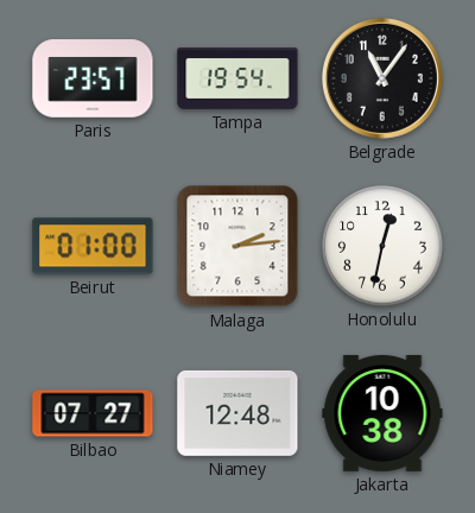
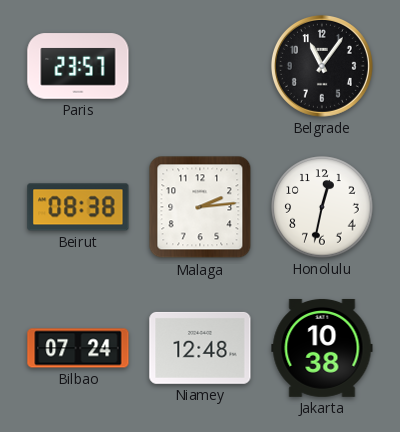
Tampa: 19:54 -> none (237, 78)
Beirut: 01:00 -> 08:38 (78, 207)
Bilbao: 07:27 -> 07:24 (78, 348)
